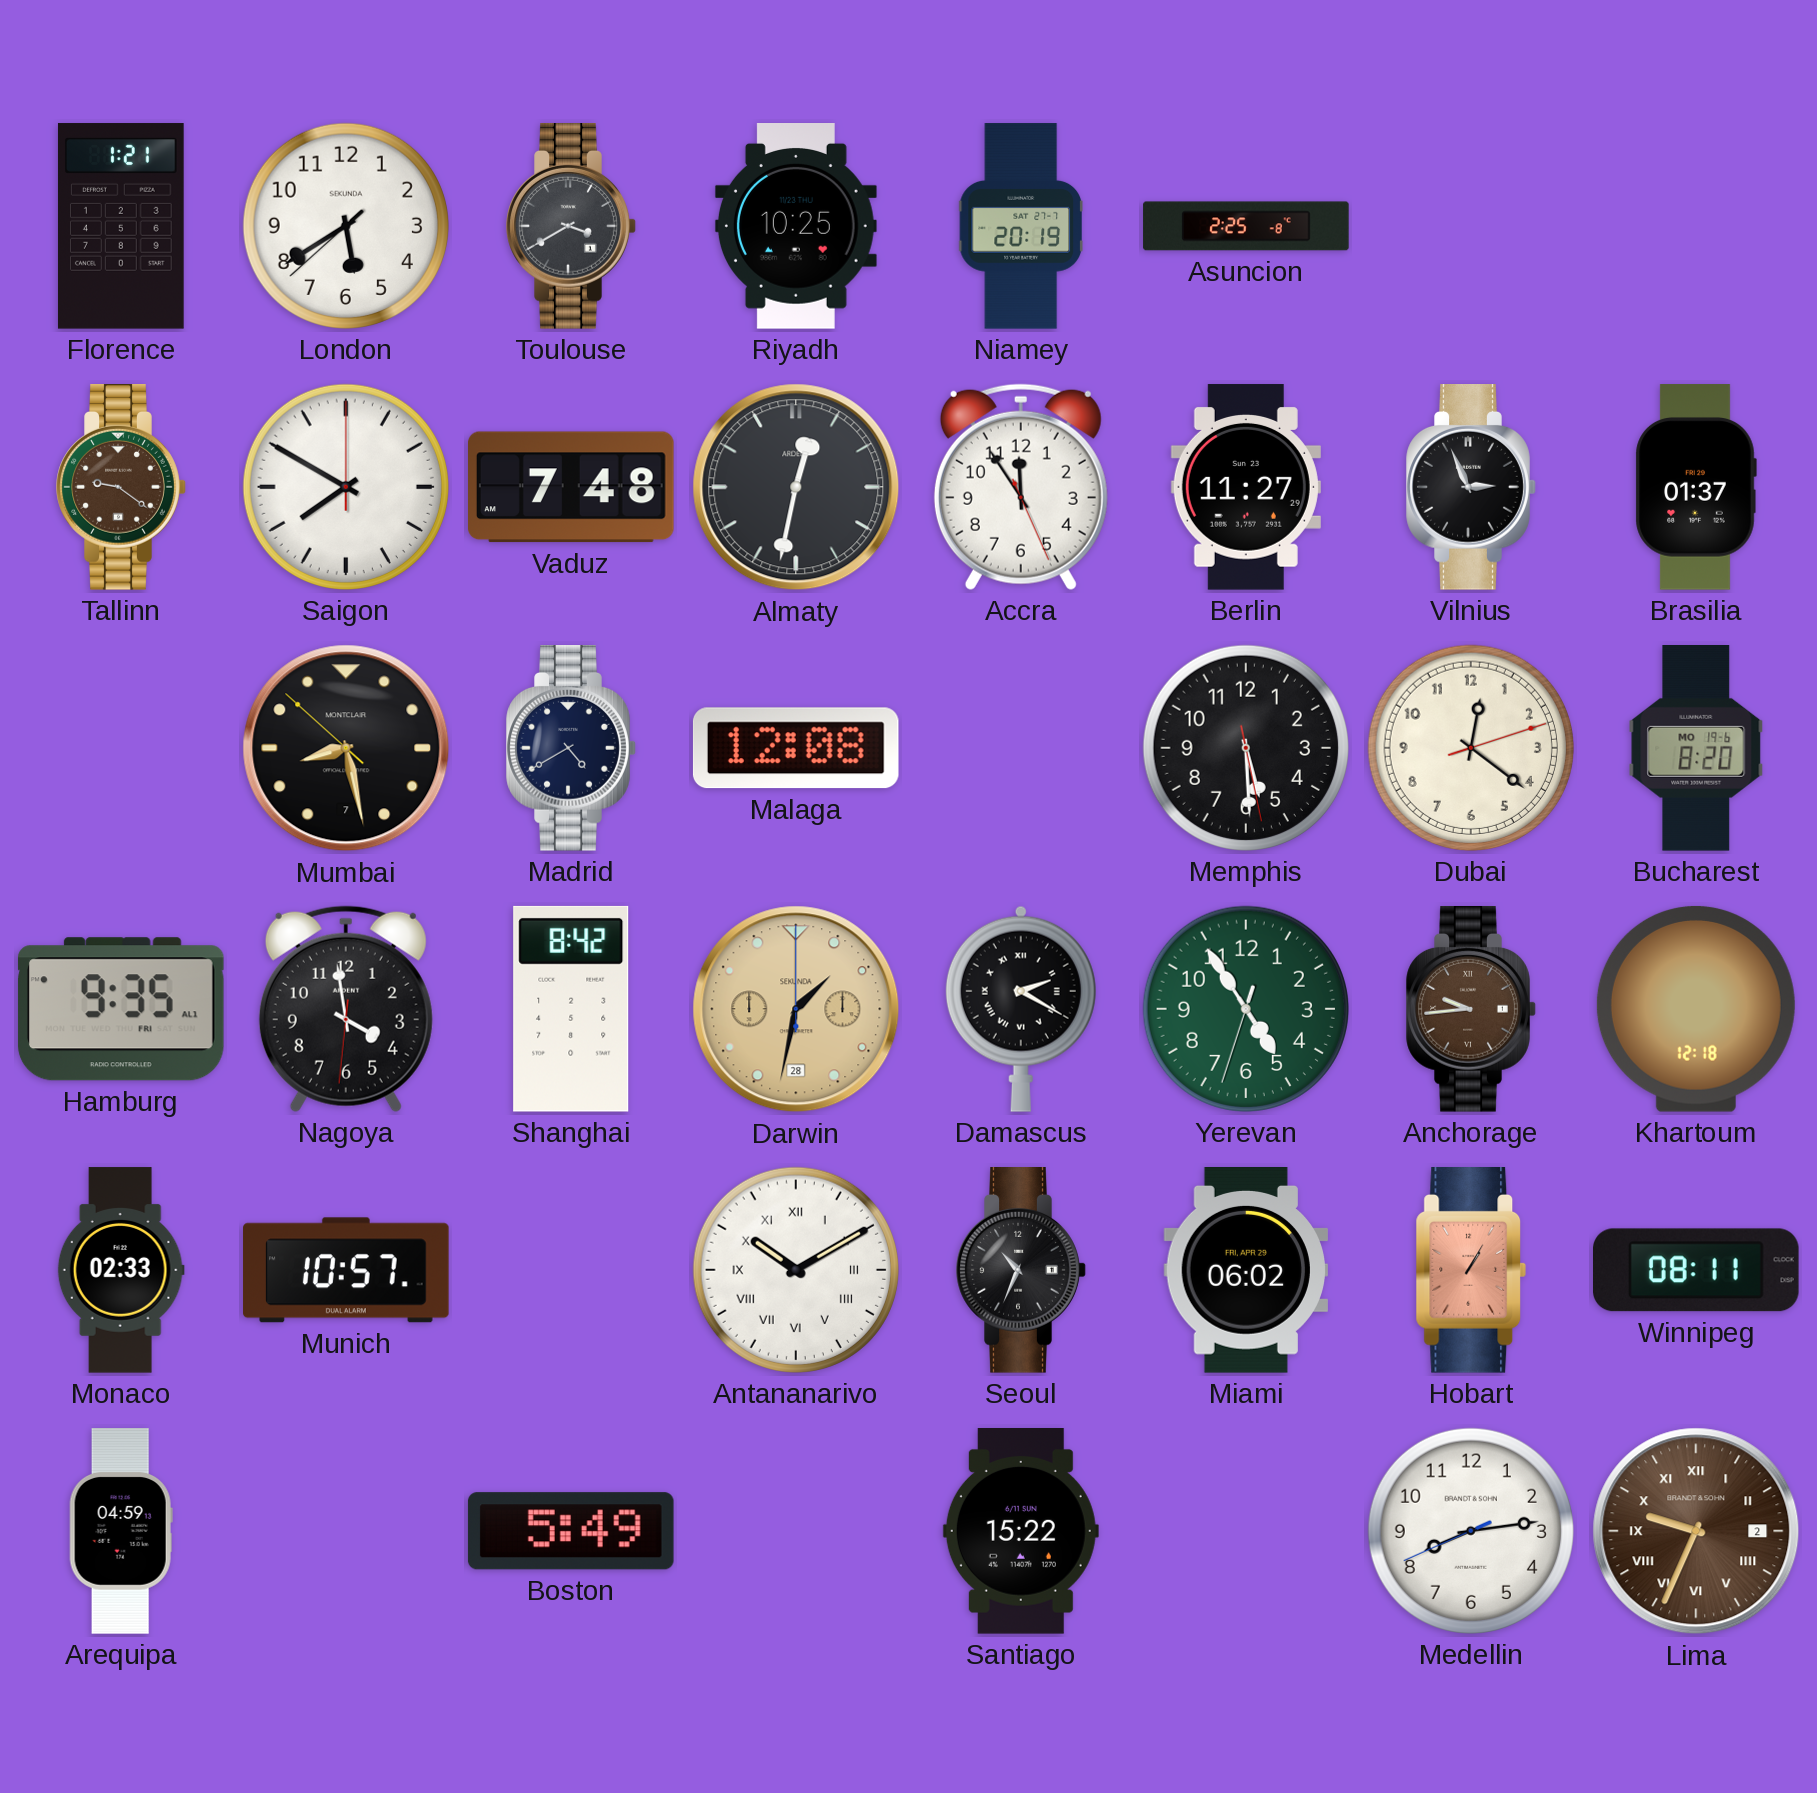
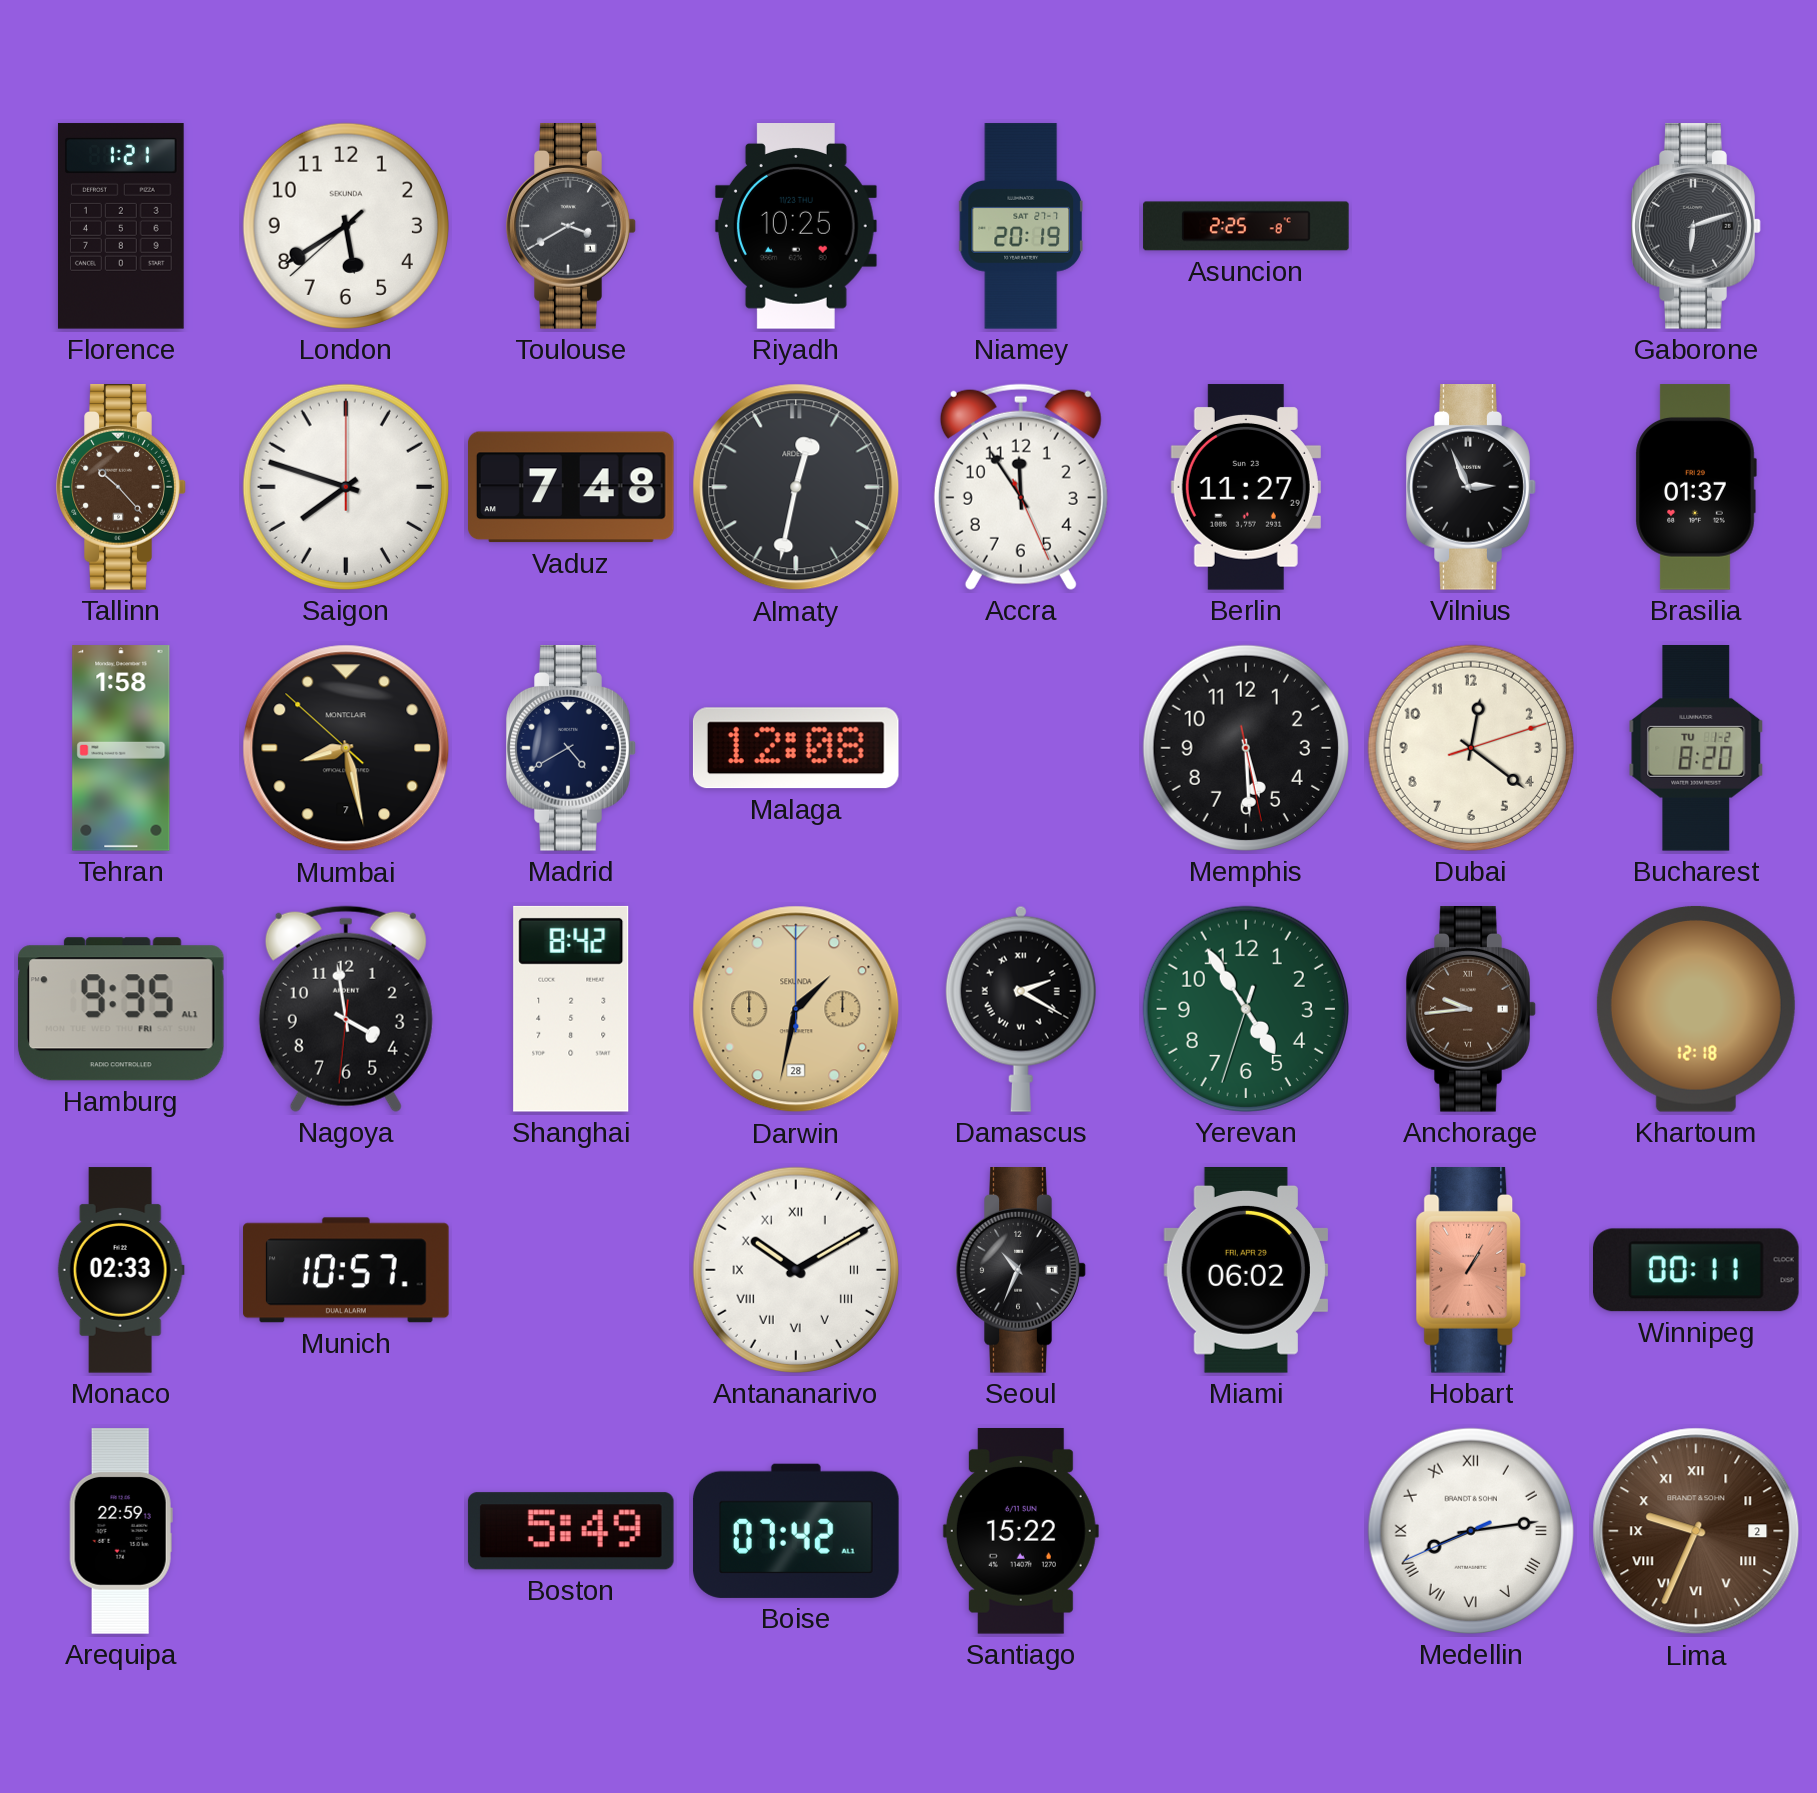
Gaborone: none -> 6:12 (1696, 227)
Tallinn: 9:21 -> 10:23 (121, 488)
Saigon: 7:50 -> 7:48 (346, 487)
Tehran: none -> 1:58 (121, 748)
Bucharest date: MO 19-6 -> TU 1-2 (1696, 749)
Winnipeg: 08:11 -> 00:11 (1697, 1270)
Arequipa: 04:59 -> 22:59 (121, 1531)
Boise: none -> 07:42 (796, 1531)
Medellin numerals: Arabic -> Roman (1471, 1531)
